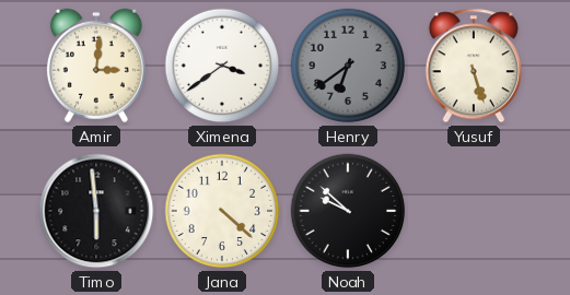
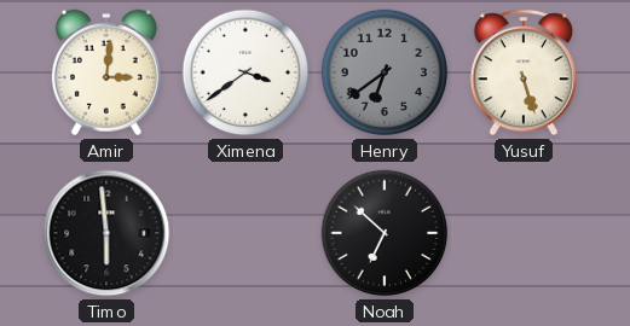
Jana: 4:22 -> none (222, 211)
Noah: 9:52 -> 6:52 (385, 233)
